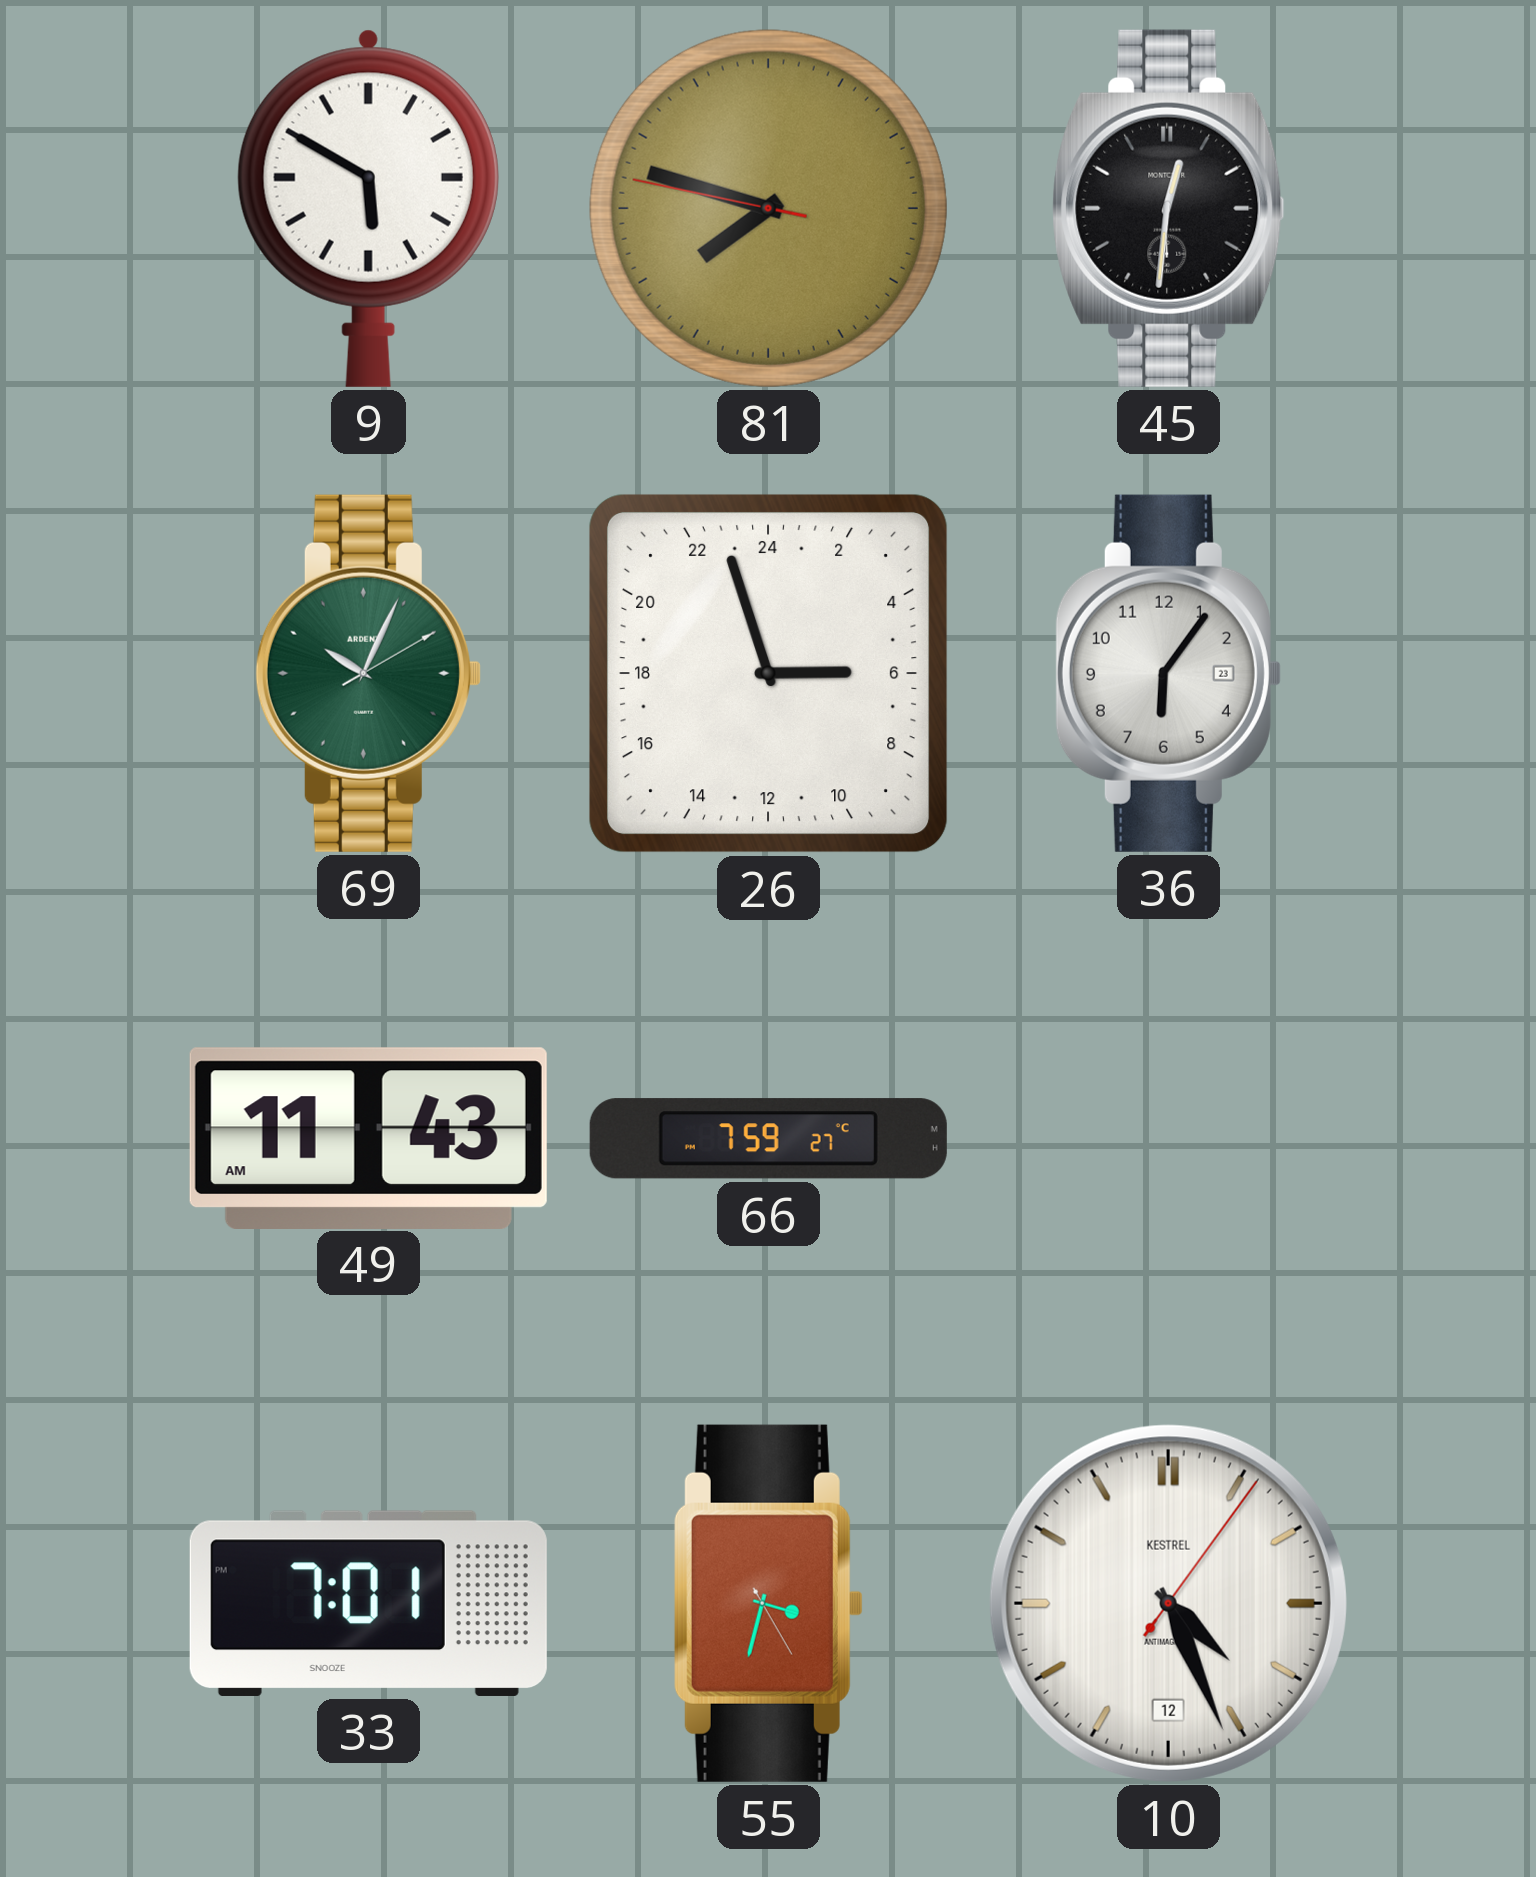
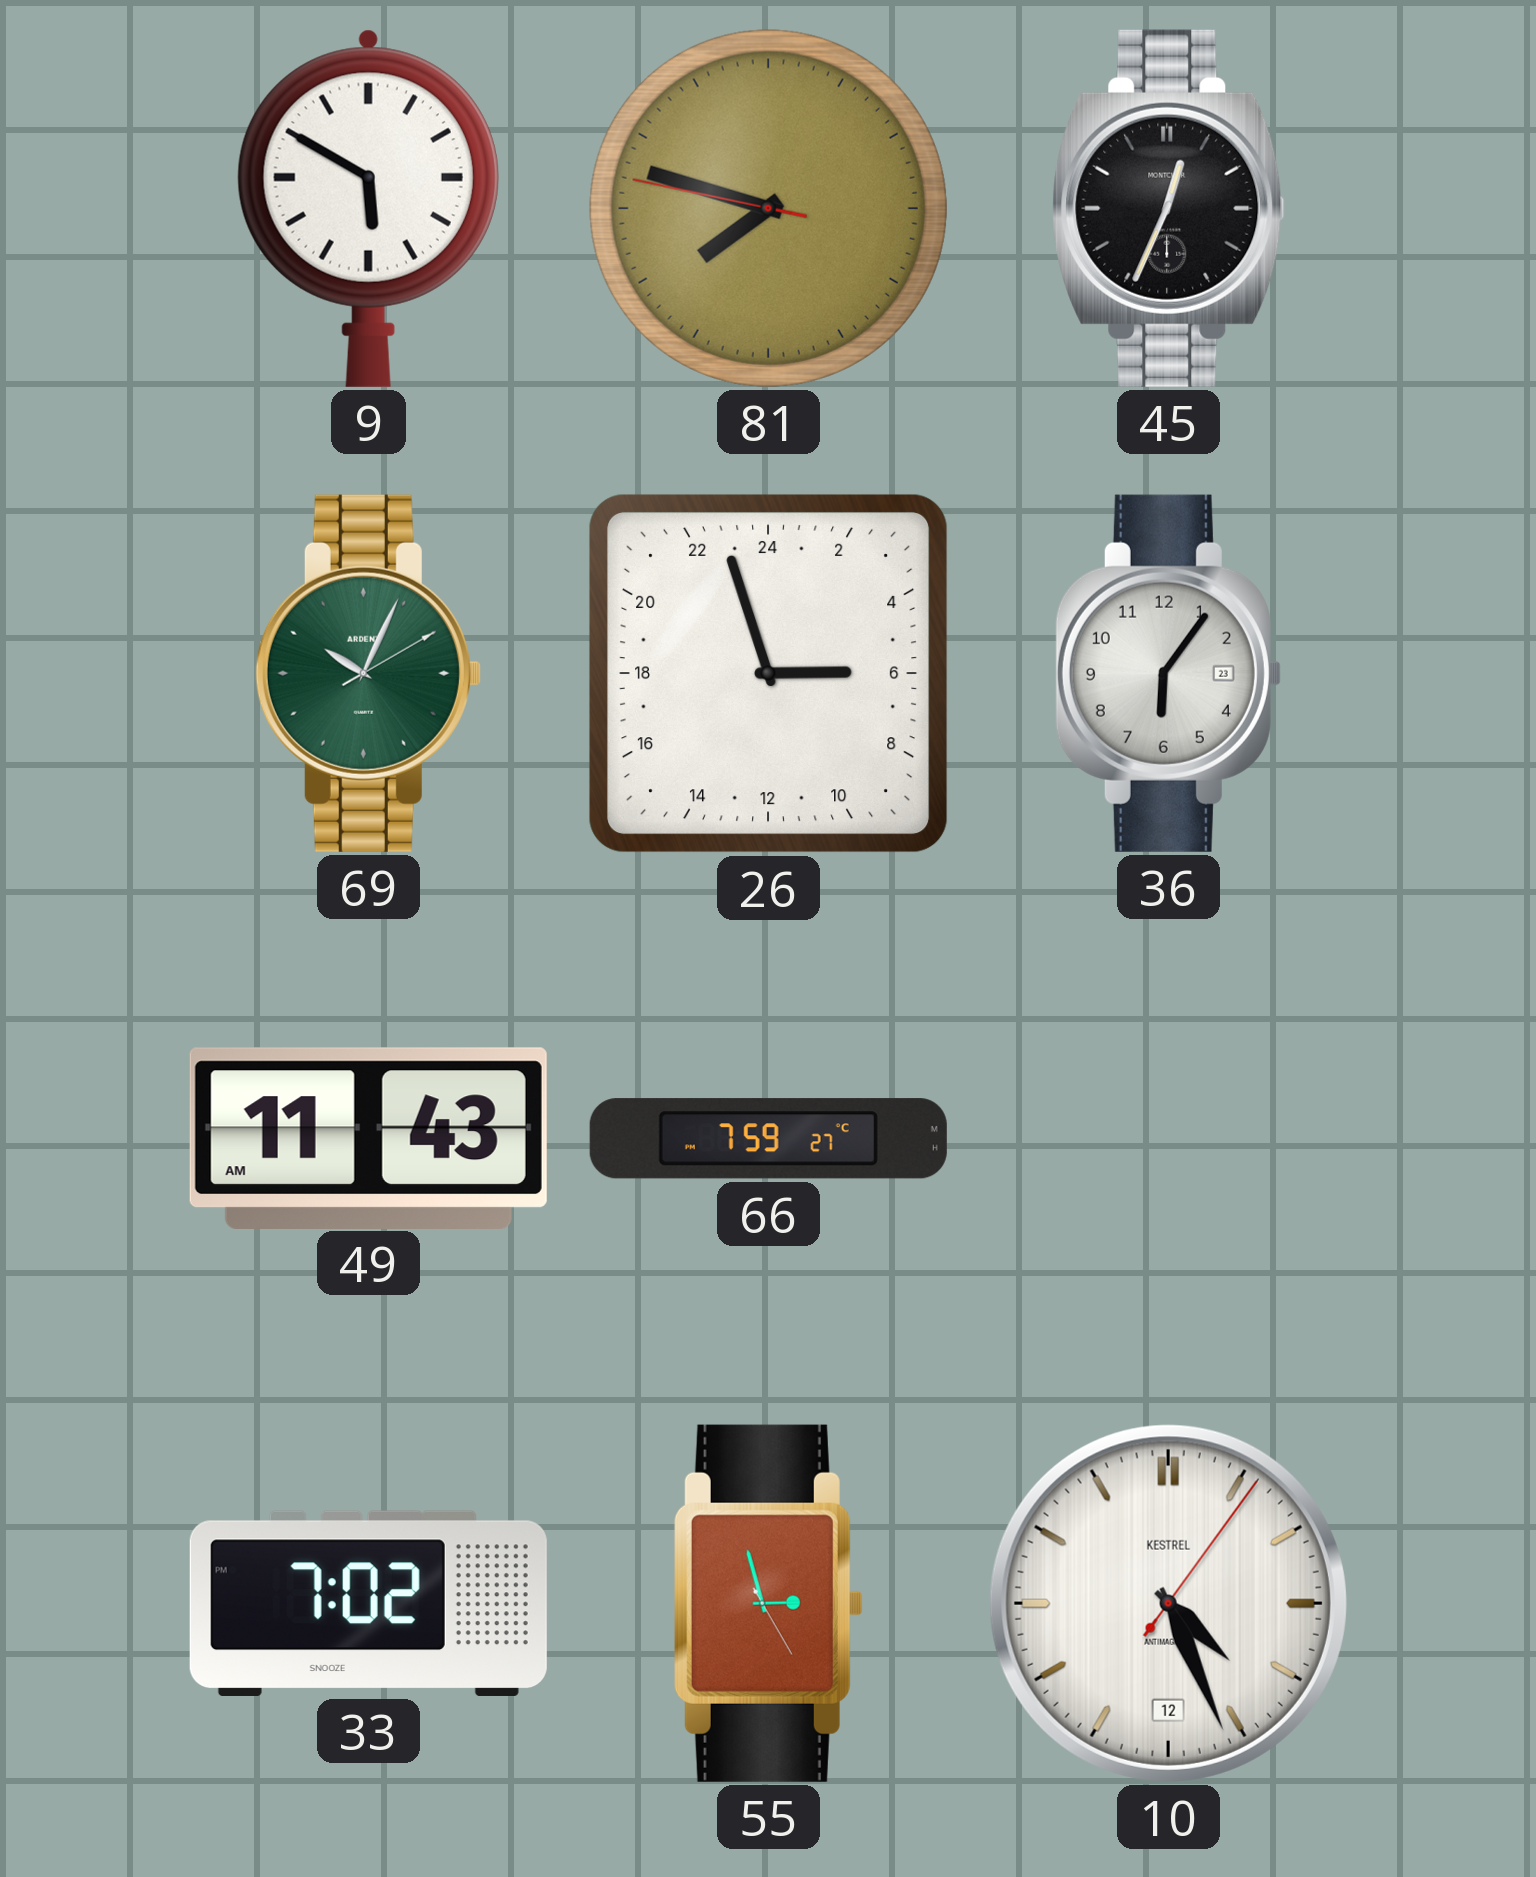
45: 12:31 -> 12:34 (1169, 208)
33: 7:01 -> 7:02 (368, 1603)
55: 3:32 -> 2:57 (768, 1603)
